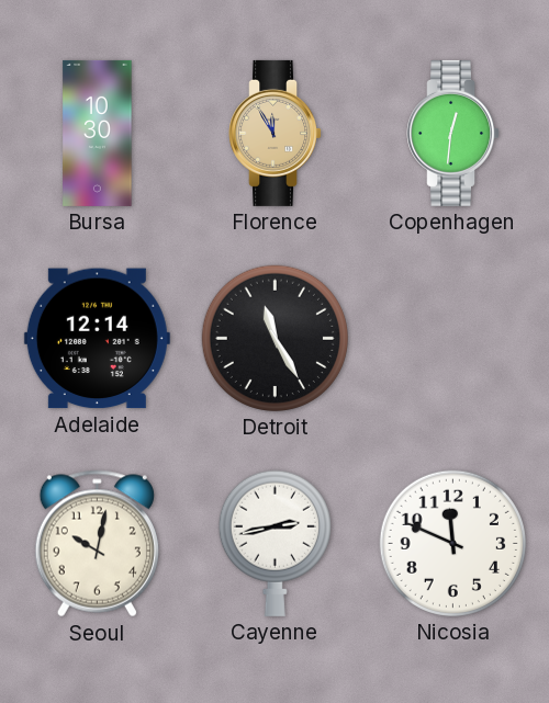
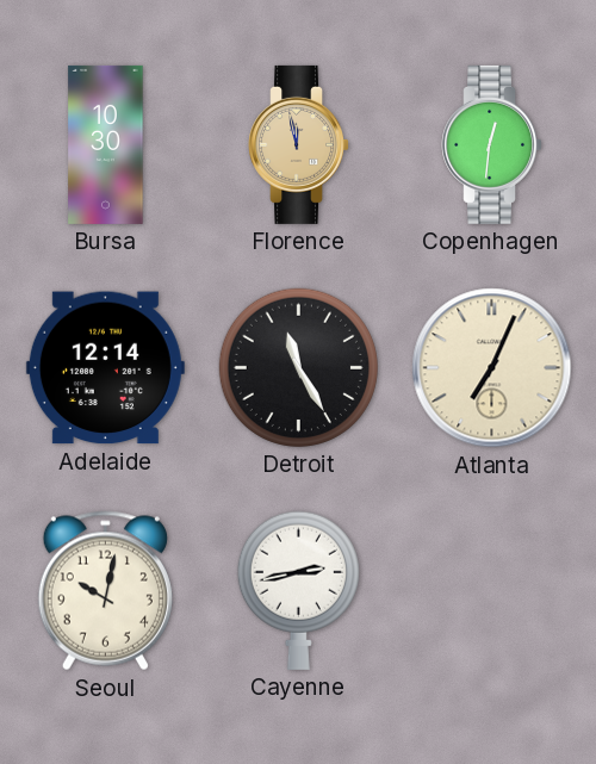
Florence: 11:55 -> 11:58 (299, 144)
Atlanta: none -> 7:04 (492, 368)
Nicosia: 11:49 -> none (452, 543)
